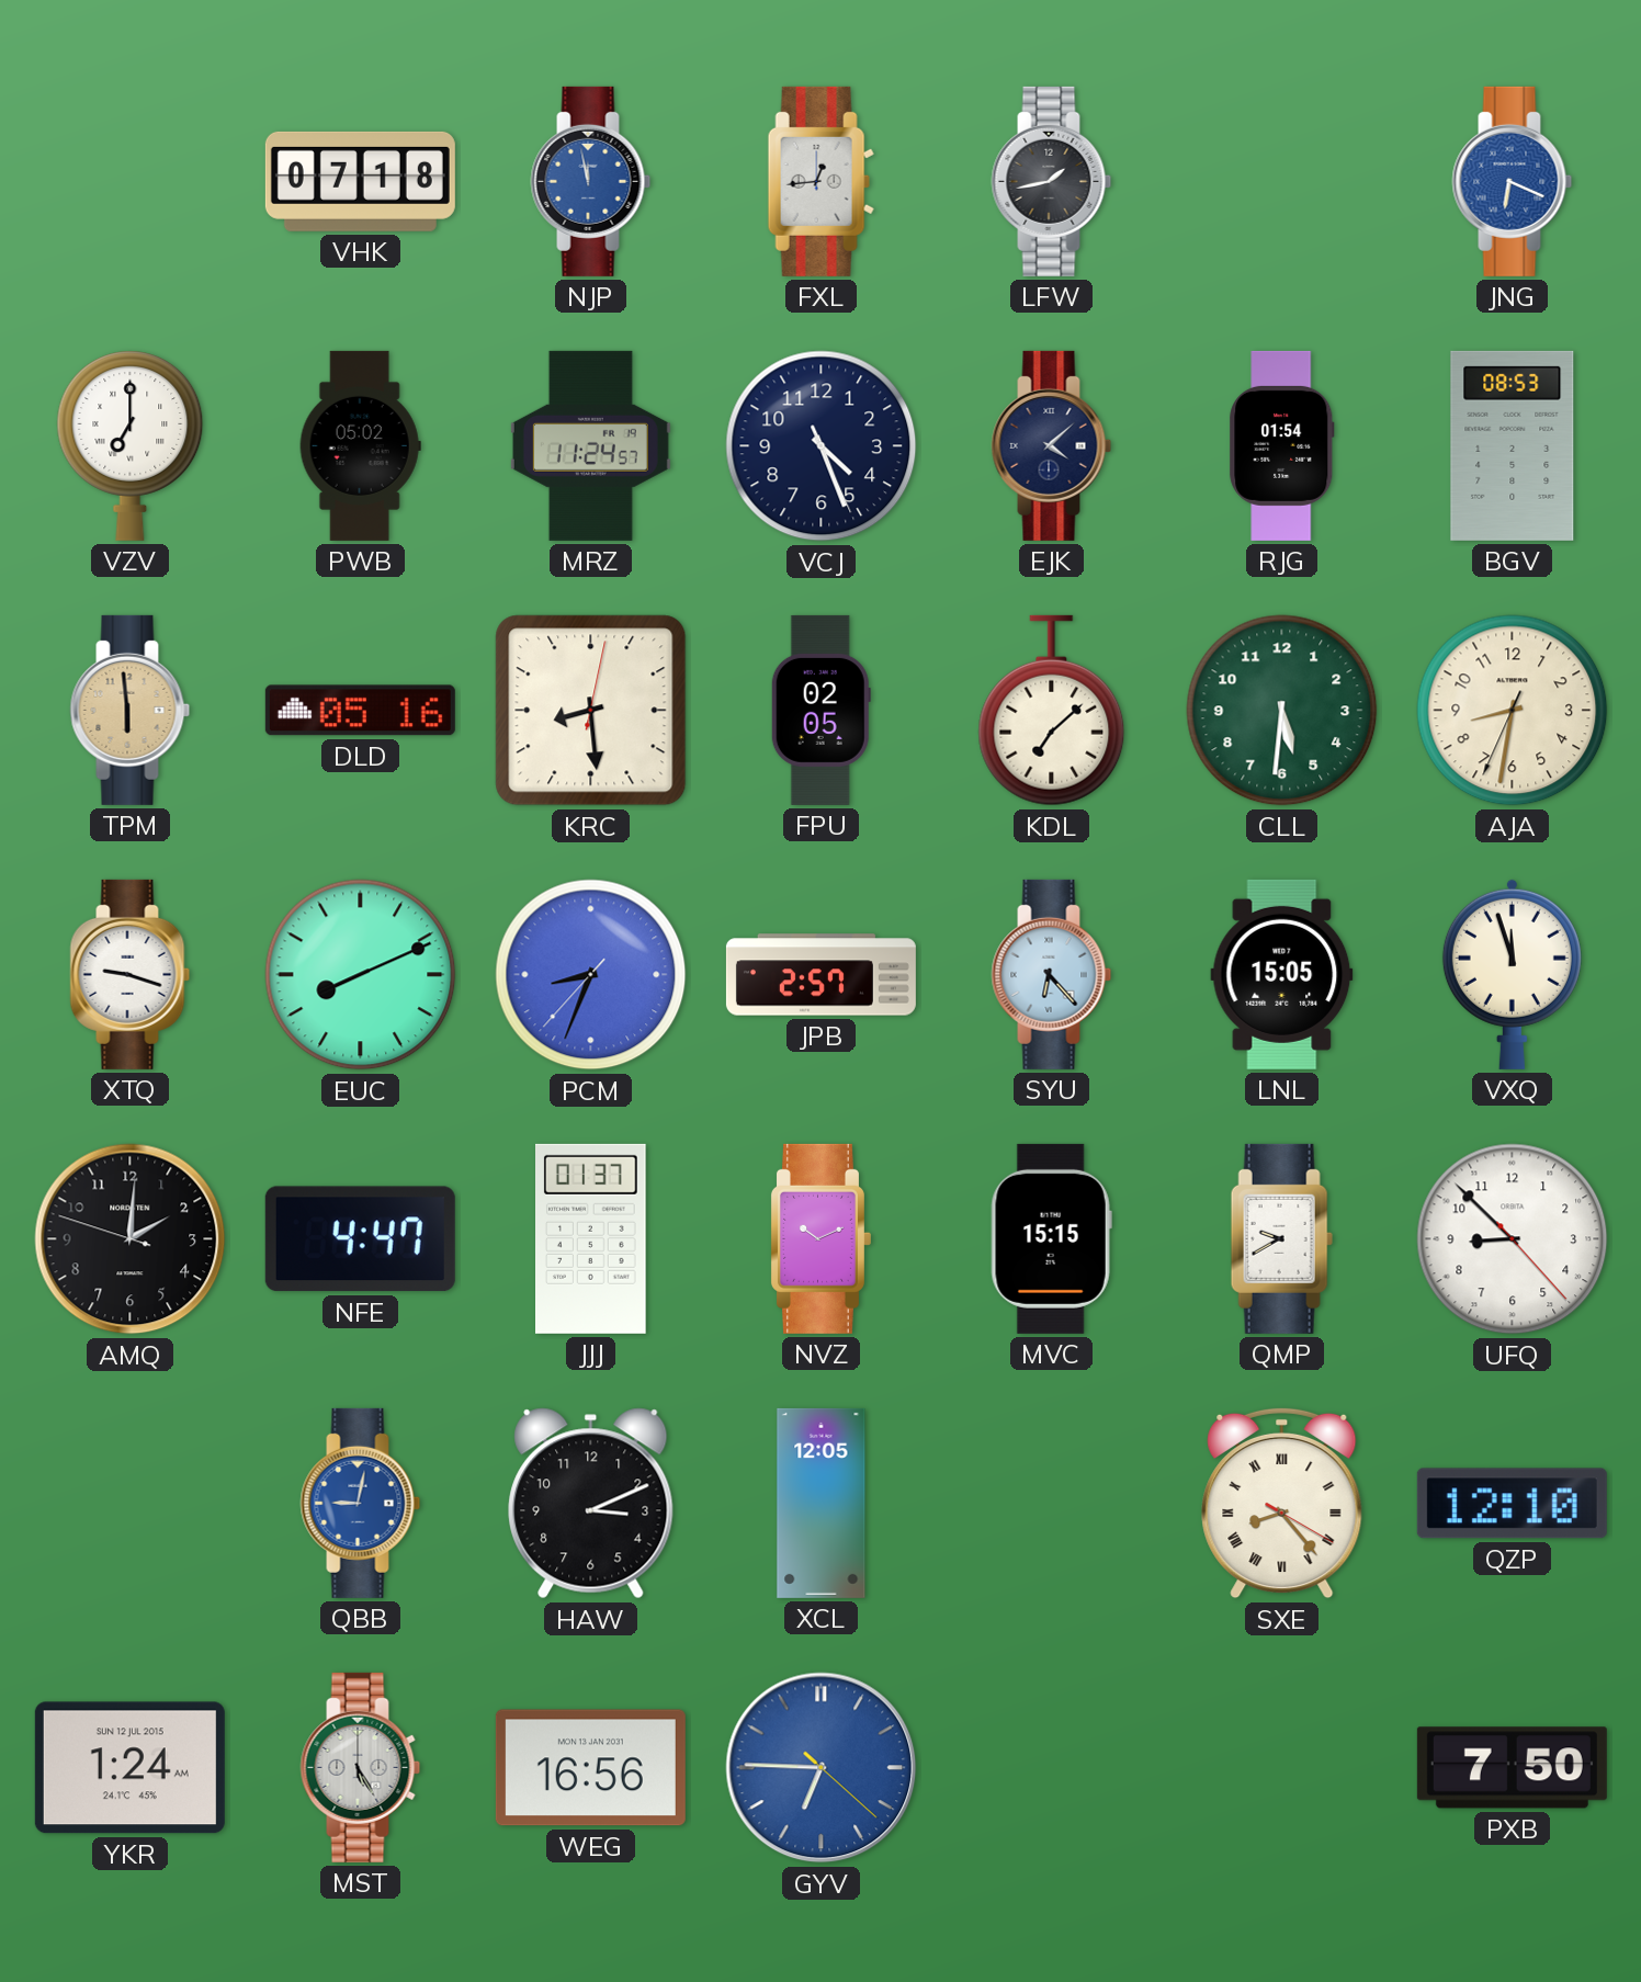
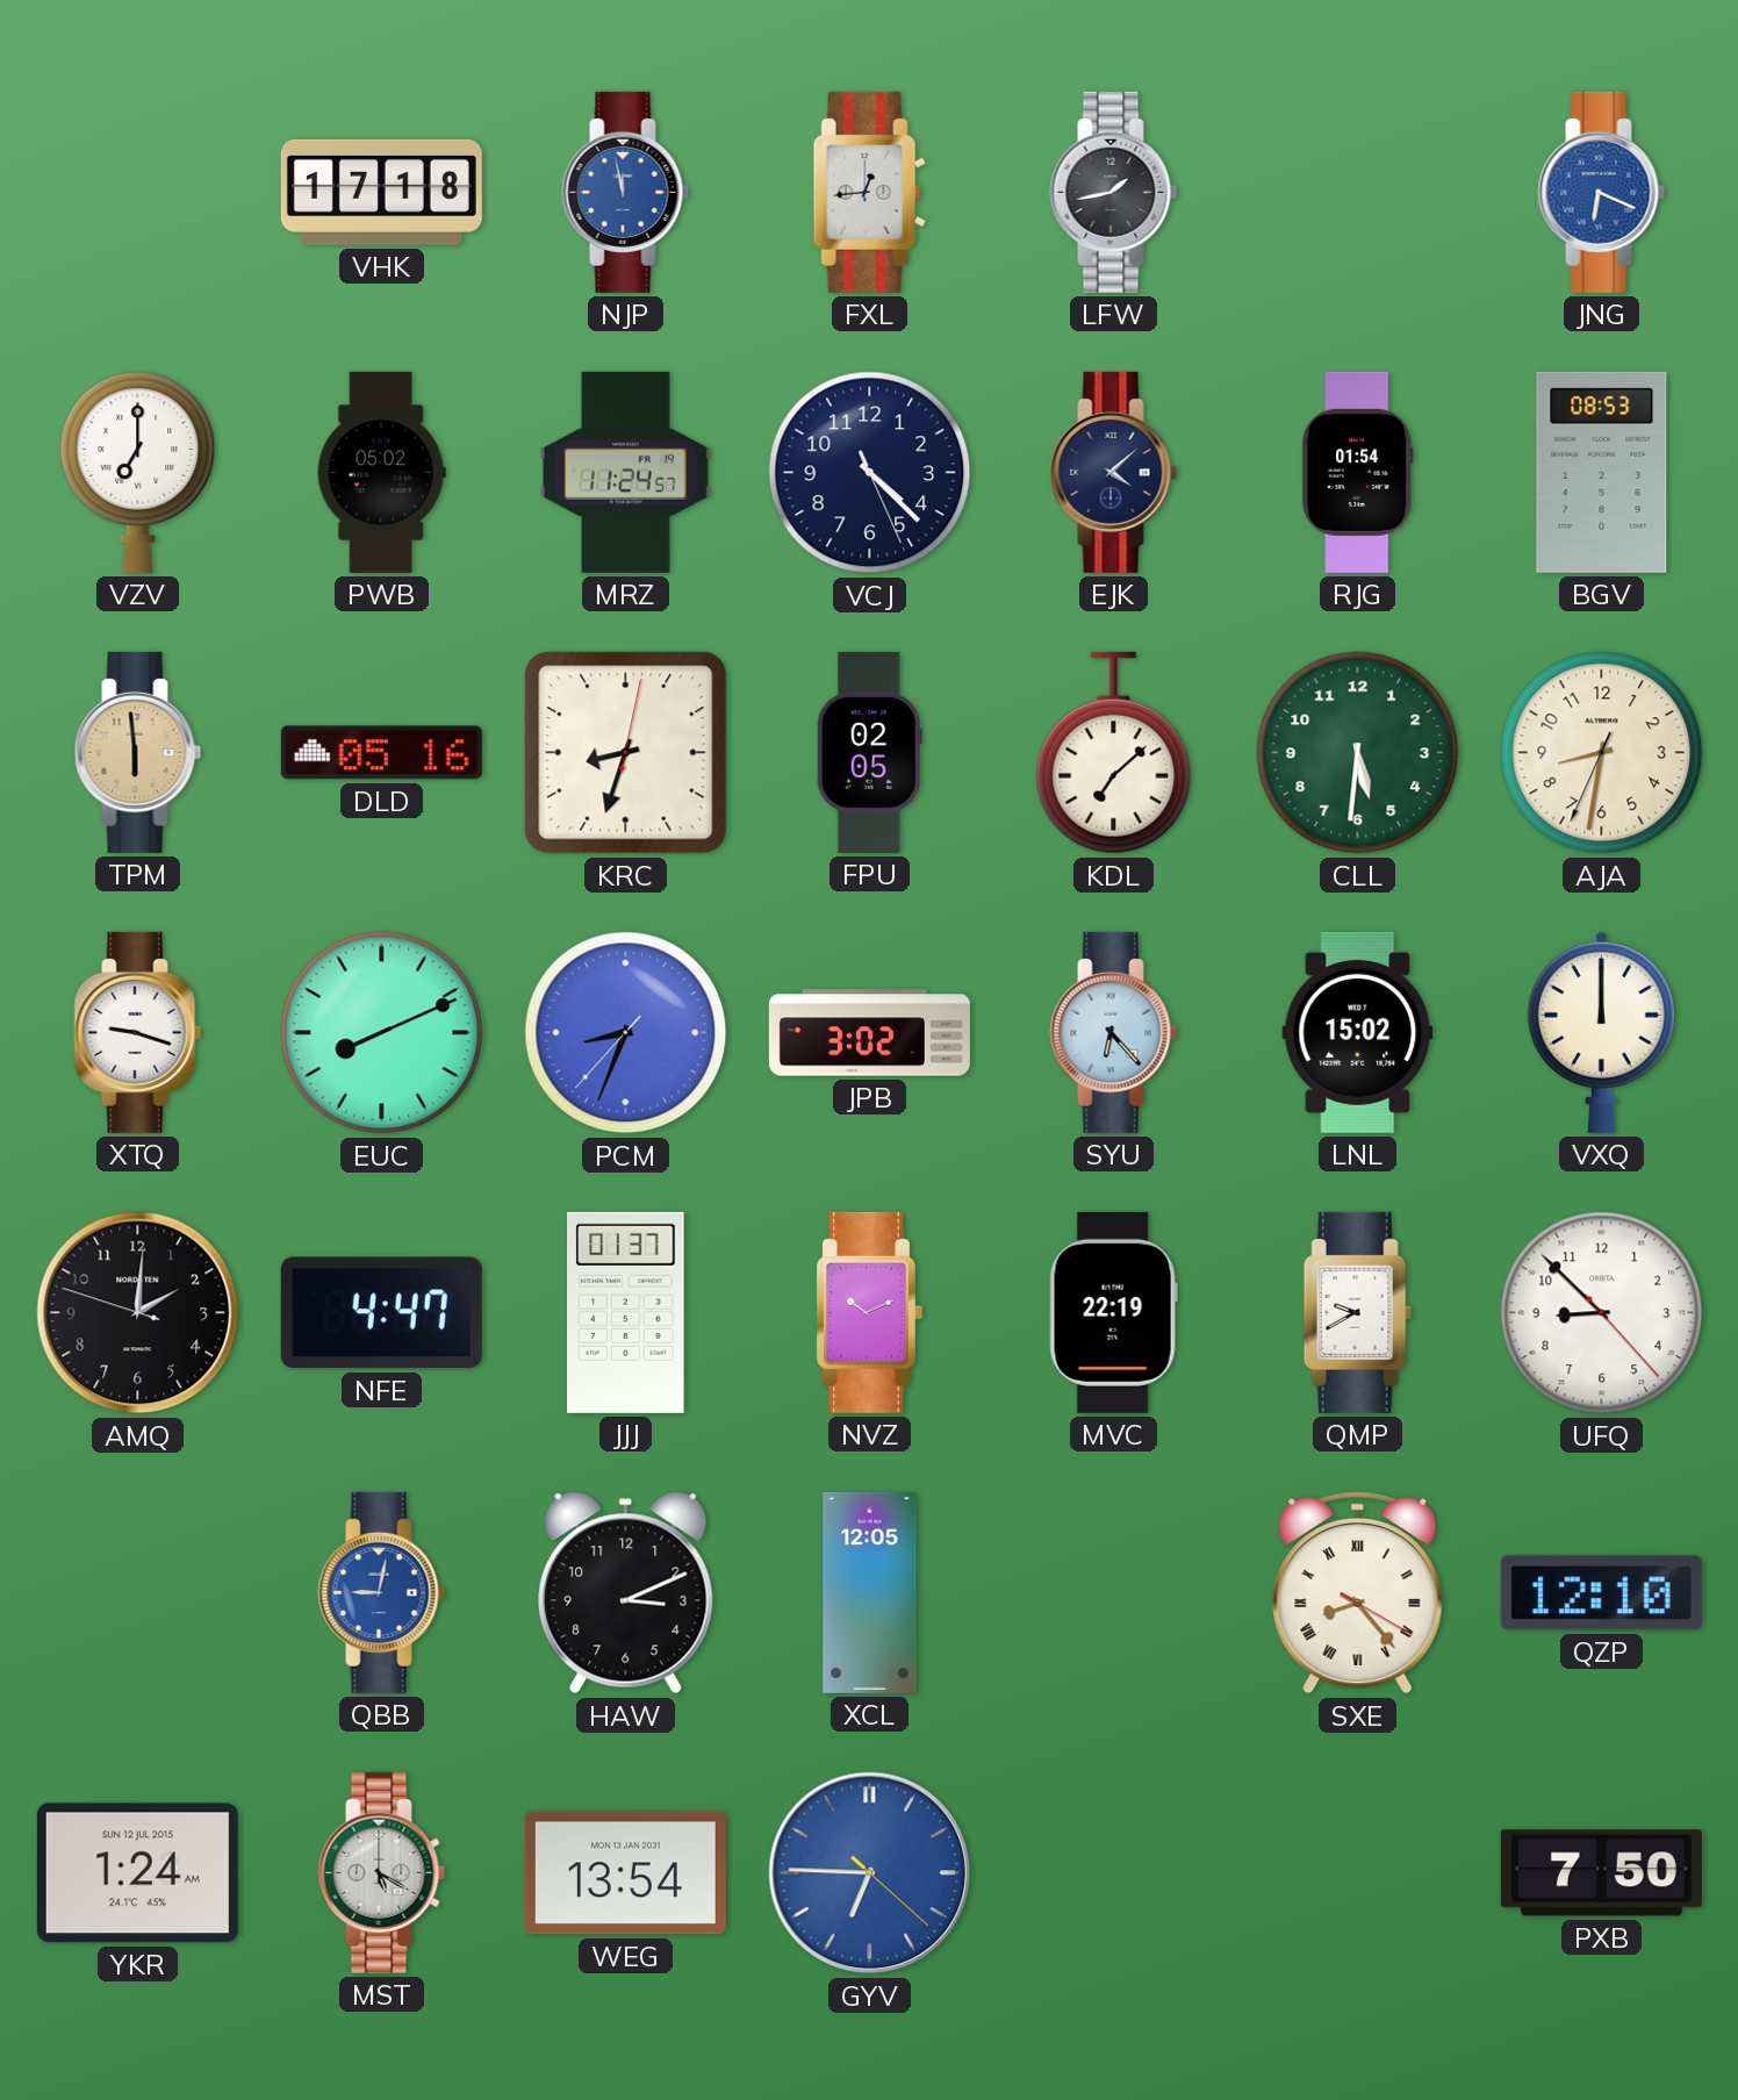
VHK: 07:18 -> 17:18 (381, 192)
VCJ: 4:26 -> 4:22 (870, 473)
KRC: 8:29 -> 8:33 (626, 753)
JPB: 2:57 -> 3:02 (869, 1033)
LNL: 15:05 -> 15:02 (1358, 1032)
VXQ: 11:57 -> 12:00 (1601, 1032)
MVC: 15:15 -> 22:19 (1113, 1312)
MST: 5:25 -> 5:20 (382, 1872)
WEG: 16:56 -> 13:54 (625, 1873)
